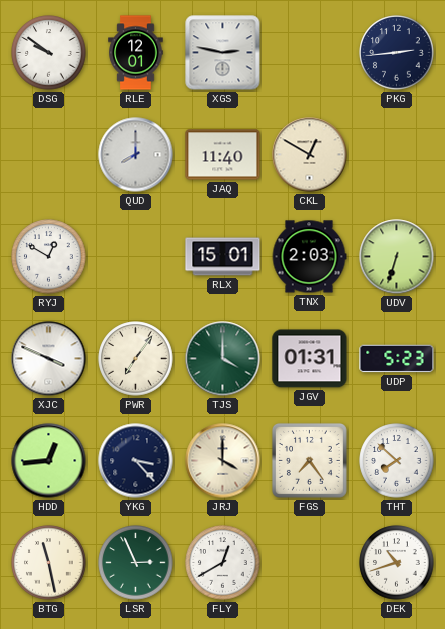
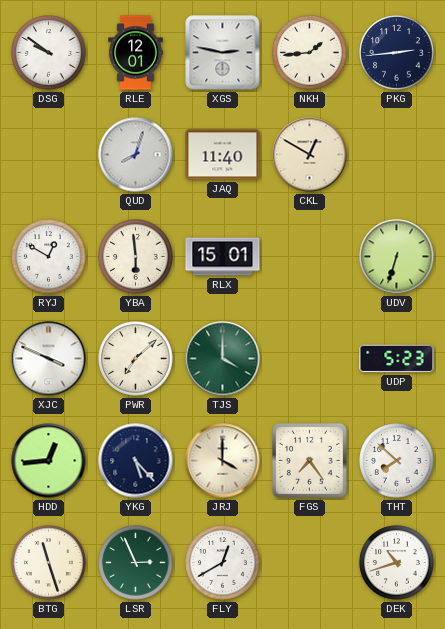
NKH: none -> 1:44 (310, 53)
QUD: 8:00 -> 8:03 (136, 155)
YBA: none -> 5:59 (136, 257)
TNX: 2:03 -> none (309, 257)
PWR: 7:06 -> 7:08 (136, 359)
JGV: 01:31 -> none (310, 359)
YKG: 3:23 -> 5:23 (136, 461)
BTG: 11:28 -> 11:27 (49, 563)
